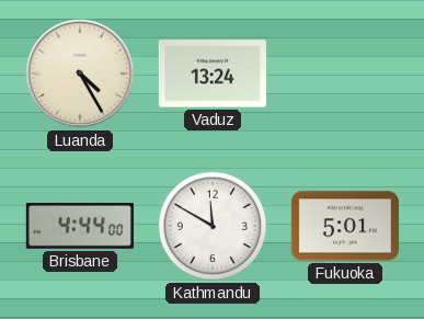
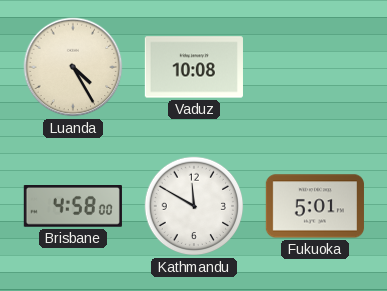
Vaduz: 13:24 -> 10:08 (194, 67)
Brisbane: 4:44 -> 4:58 (73, 207)
